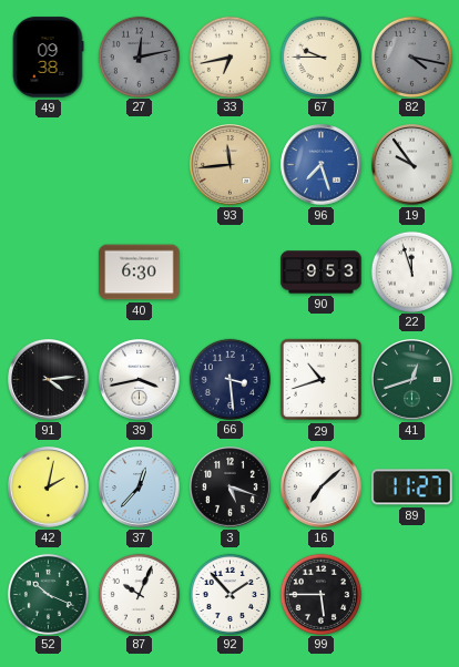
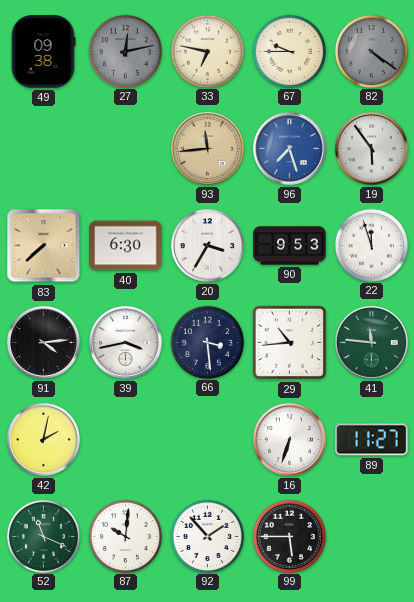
33: 6:43 -> 6:47 (207, 51)
82: 4:17 -> 4:21 (371, 51)
19: 9:54 -> 5:54 (372, 149)
83: none -> 7:38 (44, 246)
20: none -> 3:35 (208, 246)
29: 10:42 -> 10:44 (290, 343)
41: 12:42 -> 11:46 (372, 343)
37: 12:37 -> none (140, 488)
3: 5:18 -> none (231, 488)
16: 7:08 -> 6:33 (290, 440)
52: 10:19 -> 11:19 (43, 536)
87: 10:04 -> 10:01 (125, 536)
